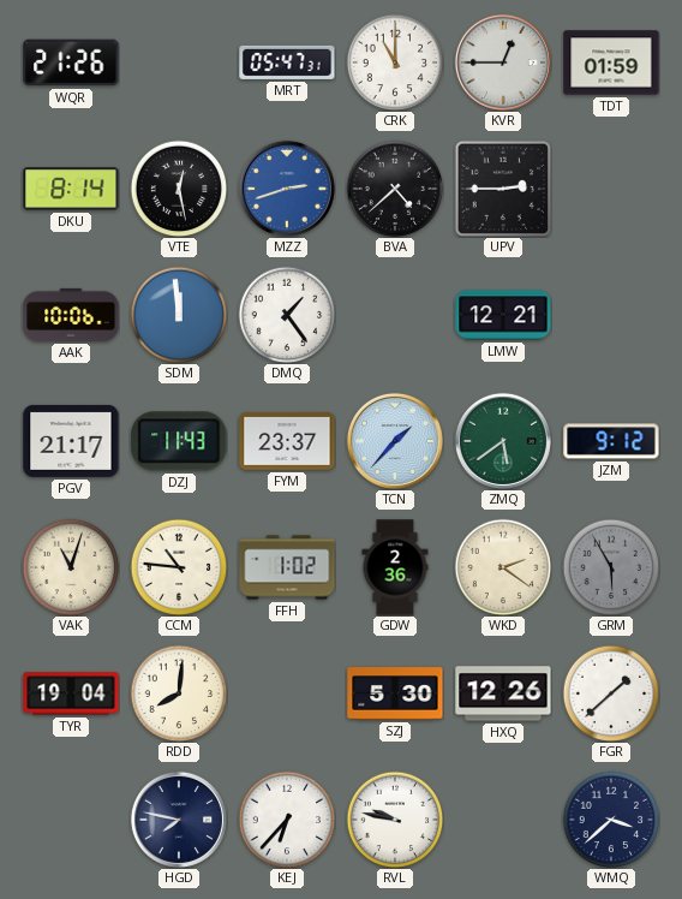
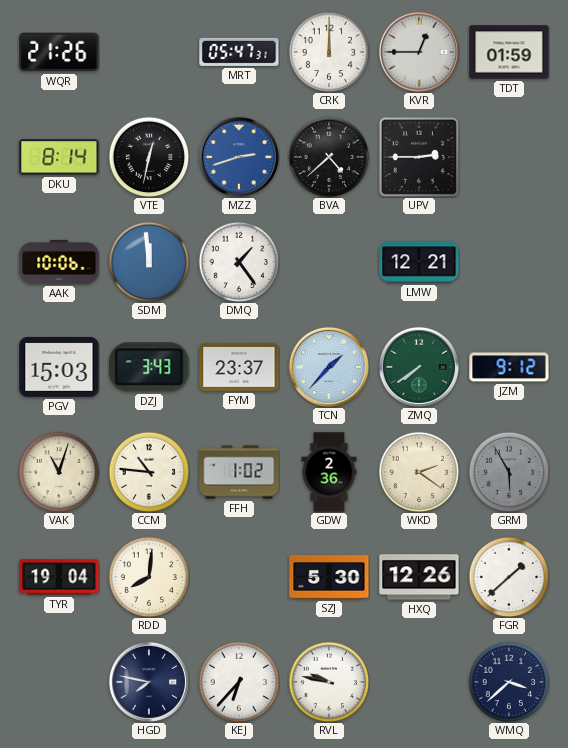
CRK: 11:00 -> 12:00 (329, 52)
VTE: 12:28 -> 12:32 (149, 157)
PGV: 21:17 -> 15:03 (59, 367)
DZJ: 11:43 -> 3:43 (149, 367)
ZMQ: 5:39 -> 7:39 (419, 367)
